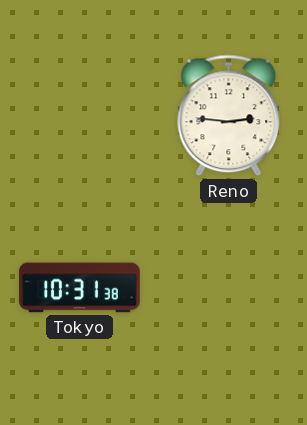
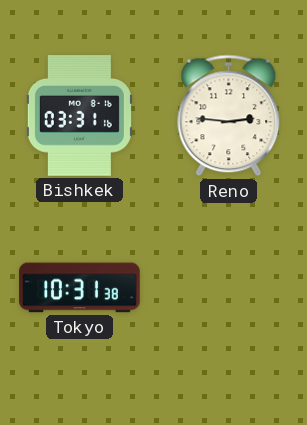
Bishkek: none -> 03:31 (79, 116)
